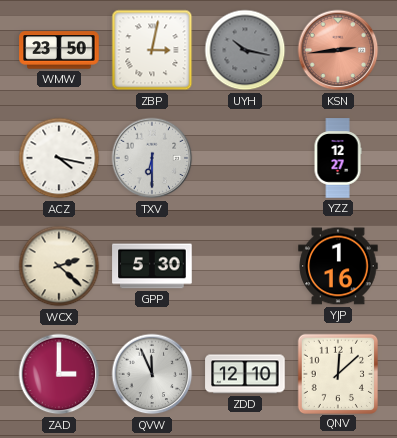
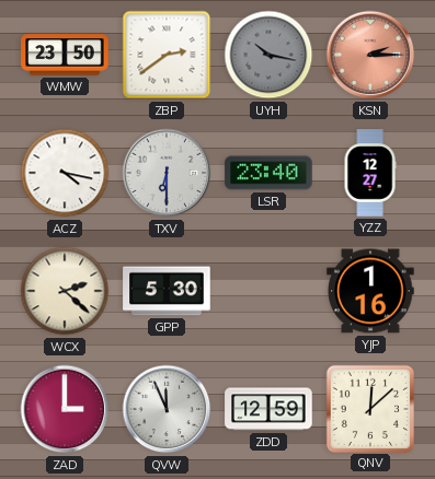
ZBP: 3:02 -> 2:39 (167, 55)
KSN: 2:44 -> 2:15 (370, 55)
LSR: none -> 23:40 (268, 173)
ZDD: 12:10 -> 12:59 (268, 409)
